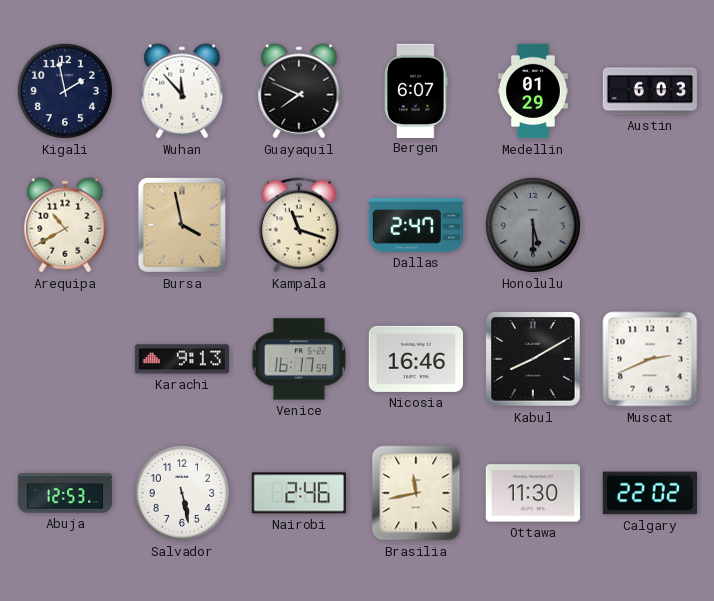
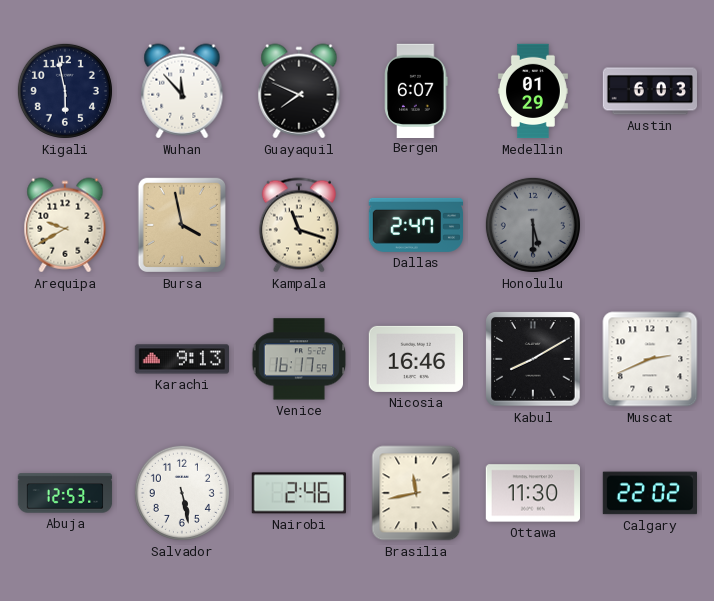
Kigali: 1:58 -> 5:58 (65, 91)
Arequipa: 10:40 -> 9:40 (65, 225)
